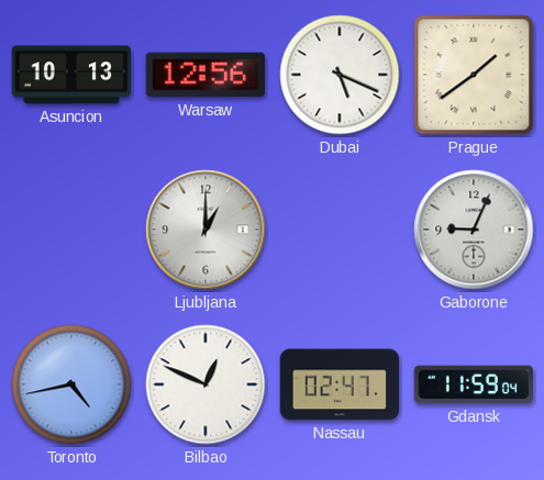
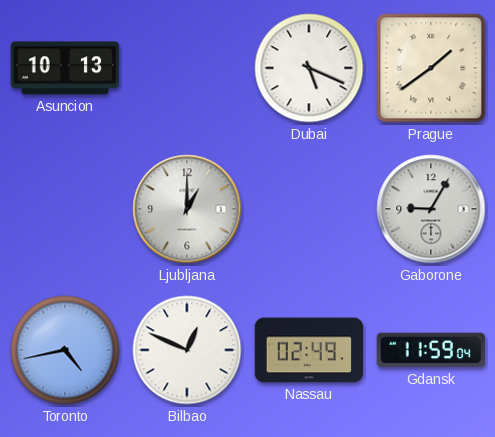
Warsaw: 12:56 -> none (204, 75)
Gaborone: 9:04 -> 9:05 (431, 209)
Nassau: 02:47 -> 02:49 (309, 350)
